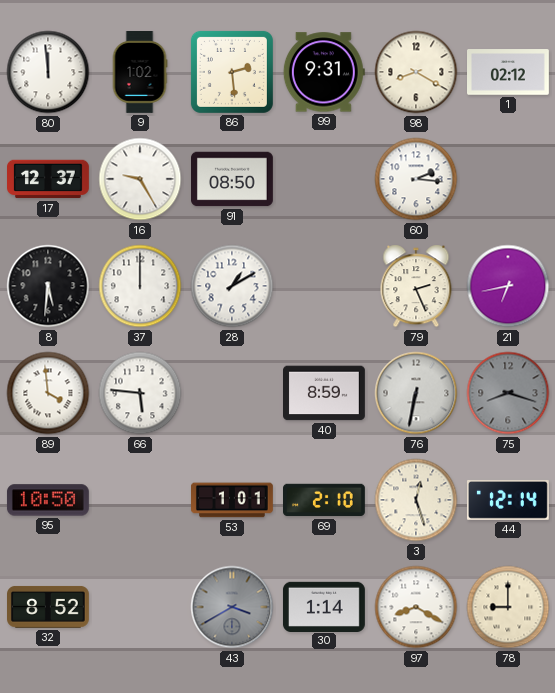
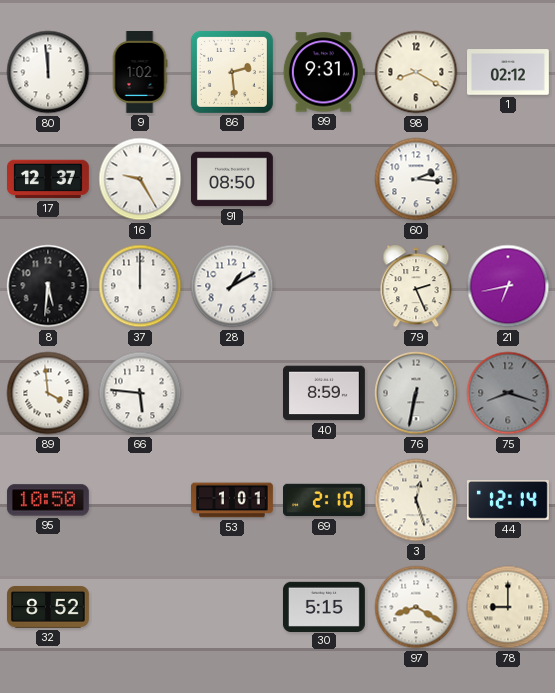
43: 3:40 -> none (232, 607)
30: 1:14 -> 5:15 (324, 606)
